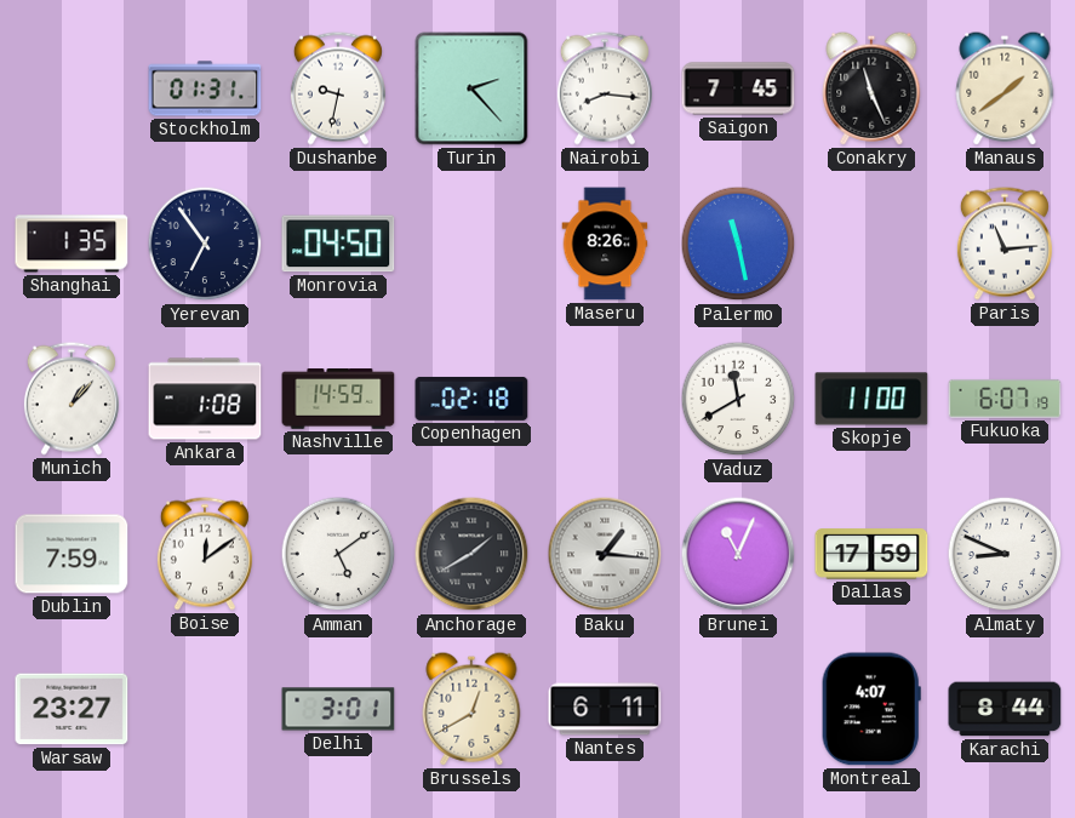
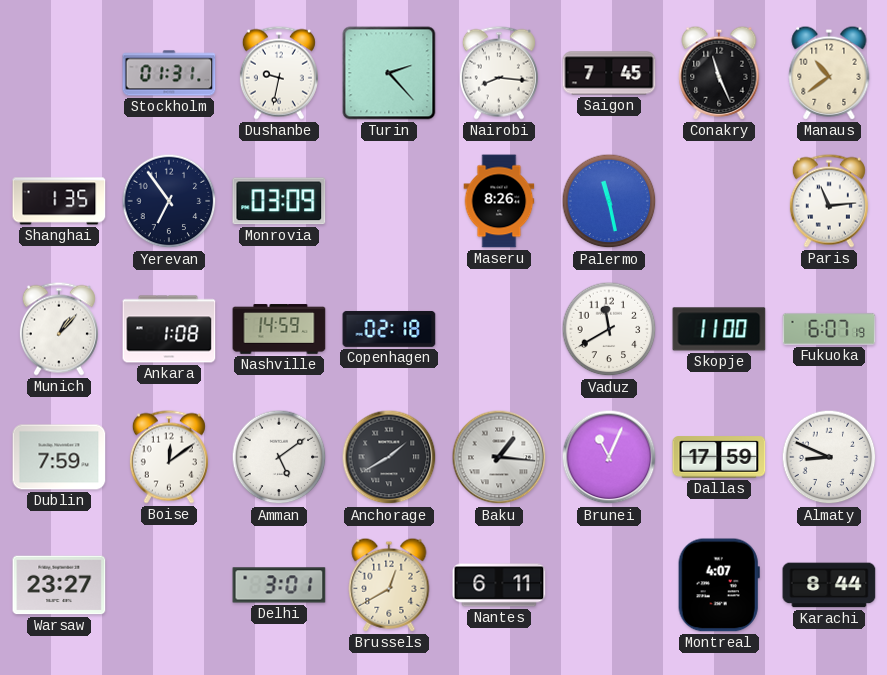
Manaus: 1:39 -> 10:39 (829, 73)
Monrovia: 04:50 -> 03:09 (279, 201)
